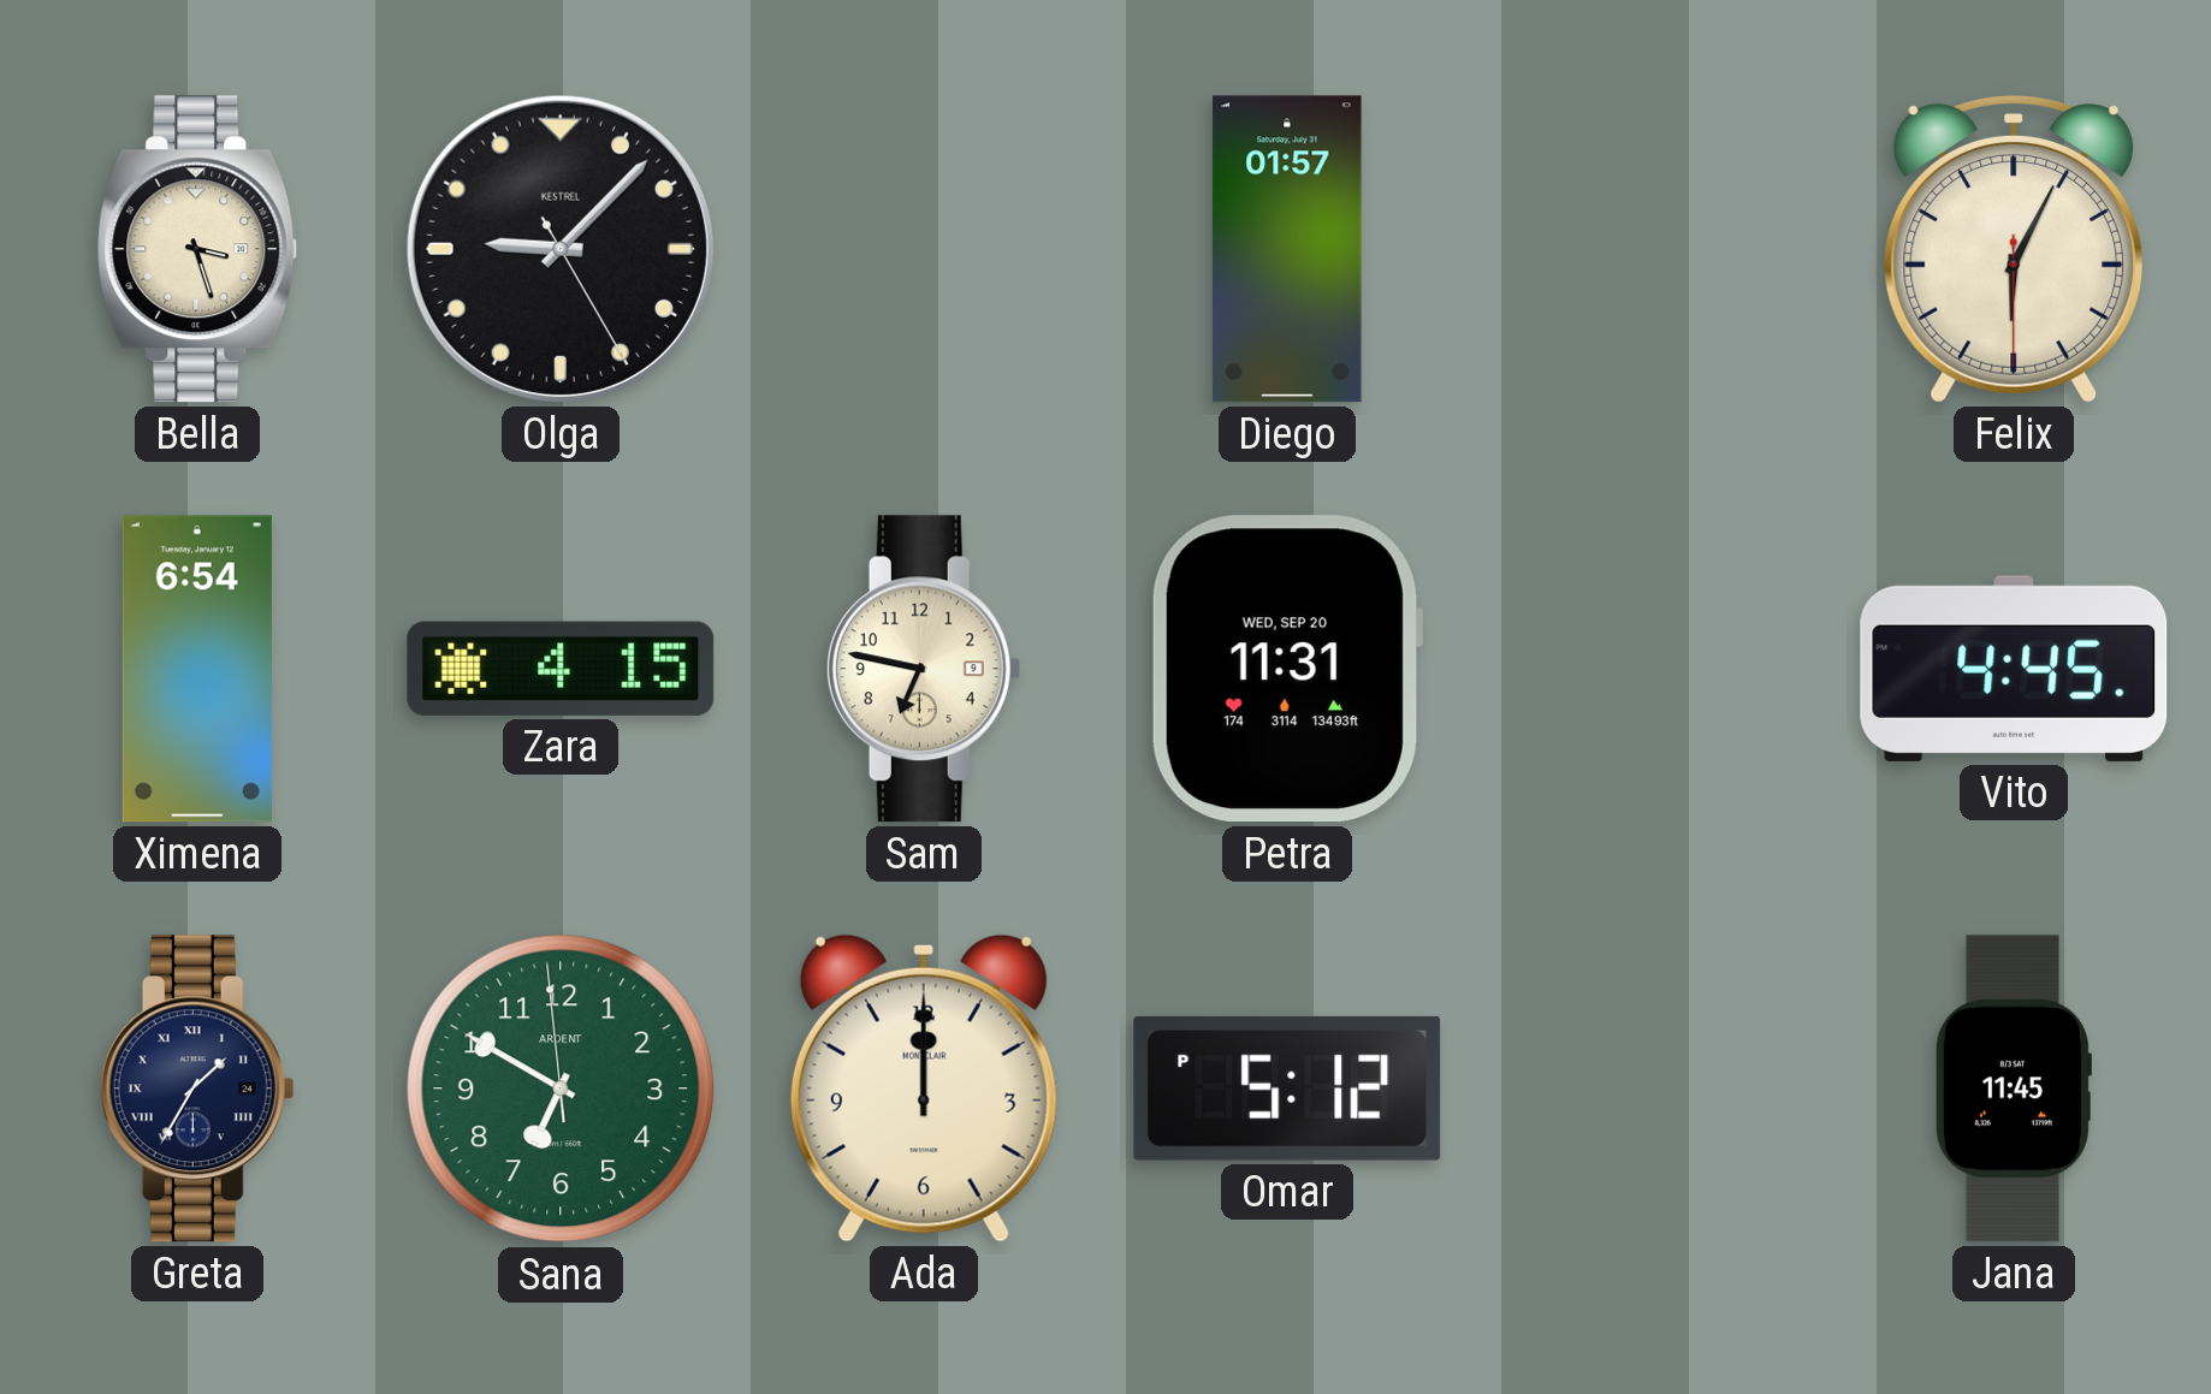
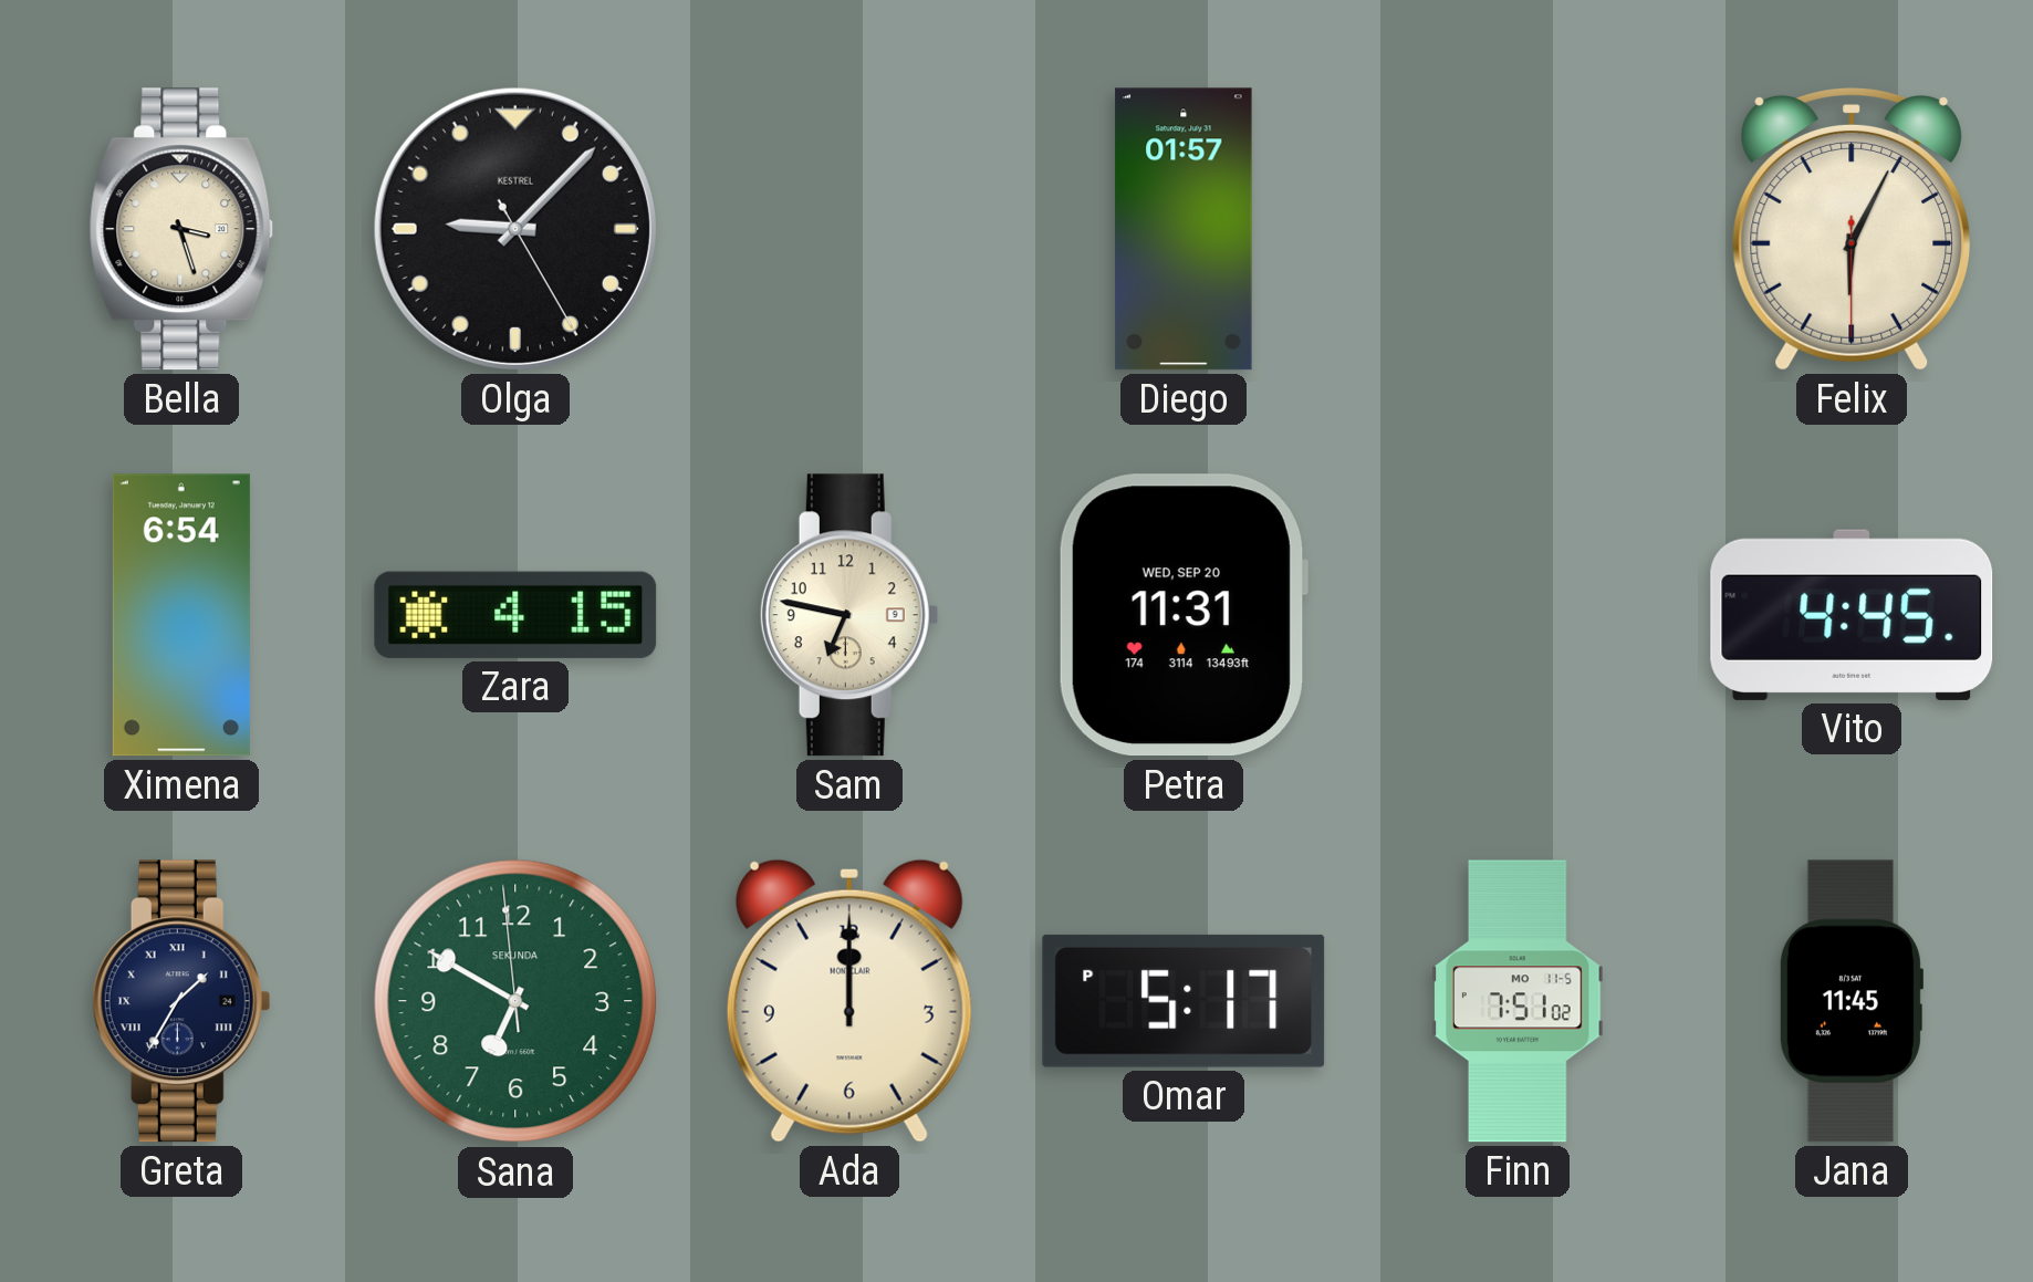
Sana brand: ARDENT -> SEKUNDA (515, 1001)
Omar: 5:12 -> 5:17 (1184, 1001)
Finn: none -> 7:51 (1518, 1001)
